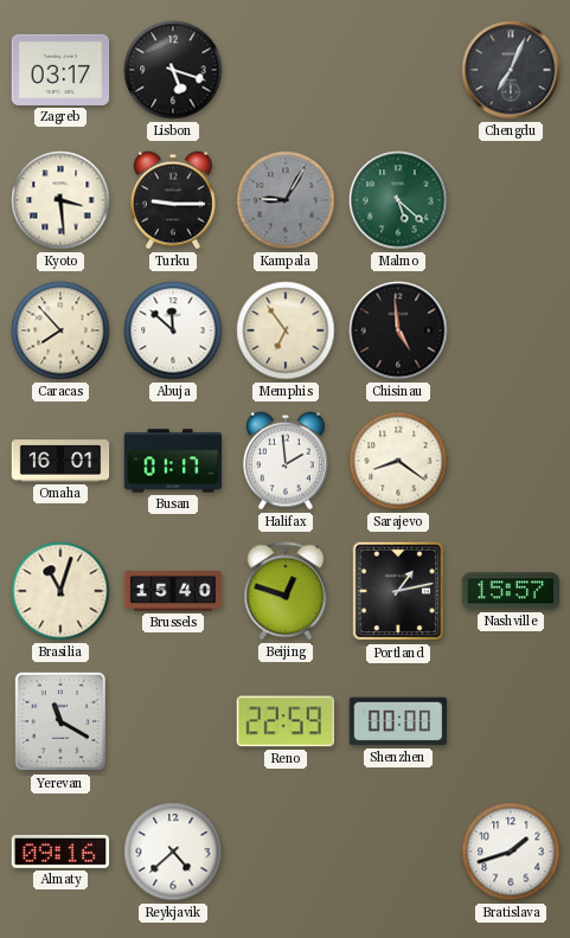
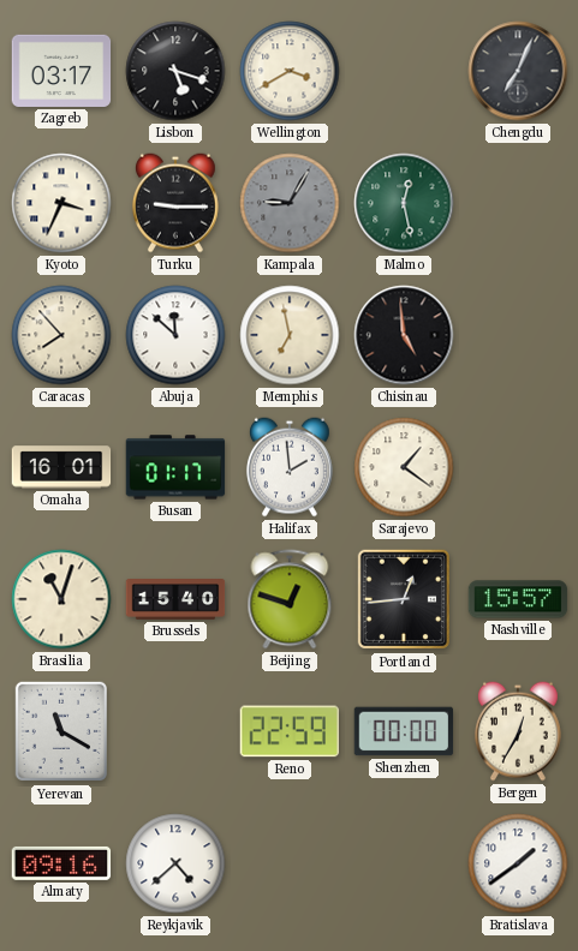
Wellington: none -> 3:40 (290, 71)
Kyoto: 3:29 -> 3:34 (61, 203)
Malmo: 5:22 -> 12:28 (404, 203)
Memphis: 6:54 -> 6:58 (290, 335)
Sarajevo: 8:21 -> 1:21 (404, 467)
Portland: 1:13 -> 12:44 (403, 599)
Bergen: none -> 12:35 (518, 731)
Bratislava: 1:42 -> 1:39 (518, 863)
